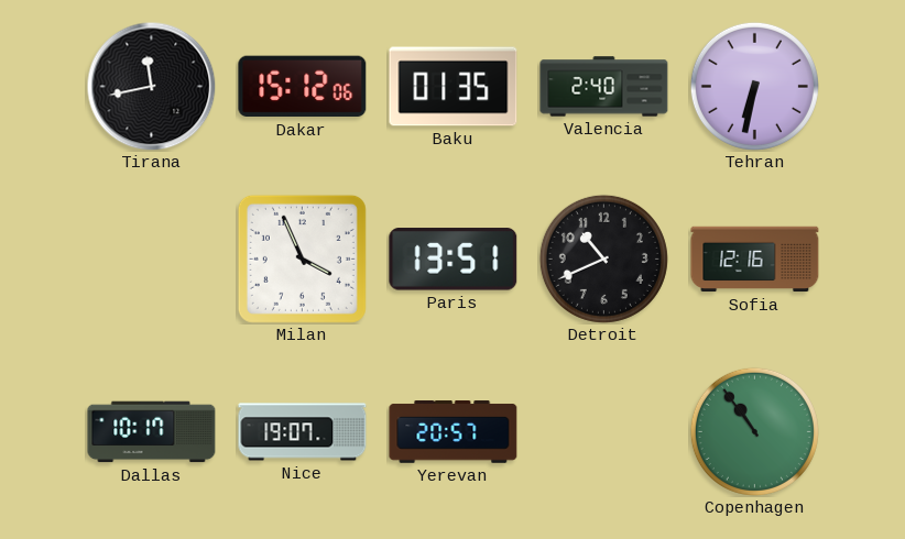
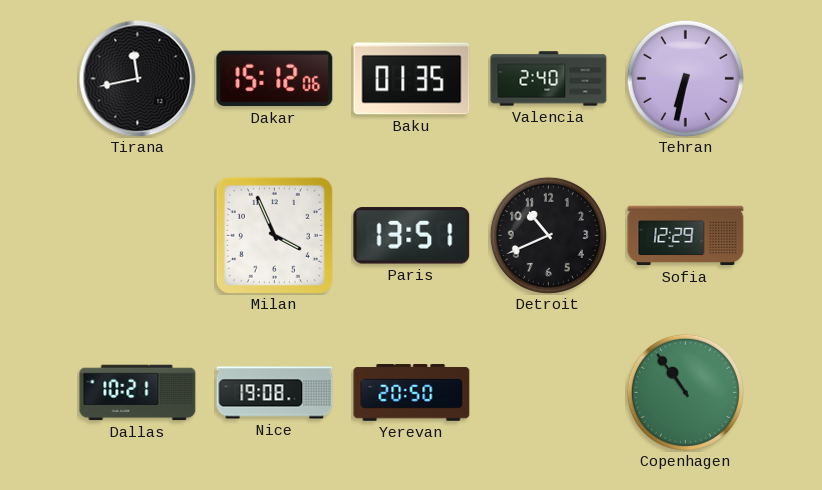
Sofia: 12:16 -> 12:29 (686, 236)
Dallas: 10:17 -> 10:21 (138, 393)
Nice: 19:07 -> 19:08 (275, 393)
Yerevan: 20:57 -> 20:50 (412, 393)
